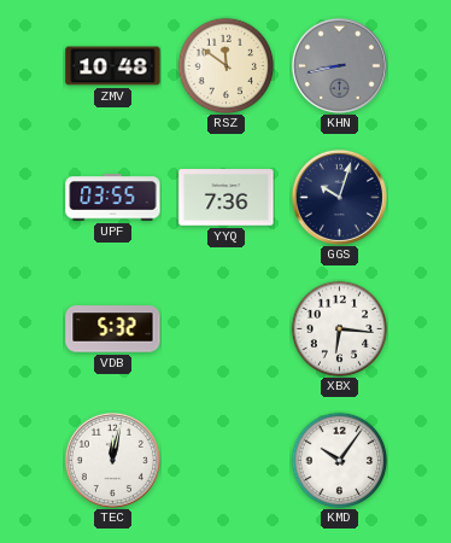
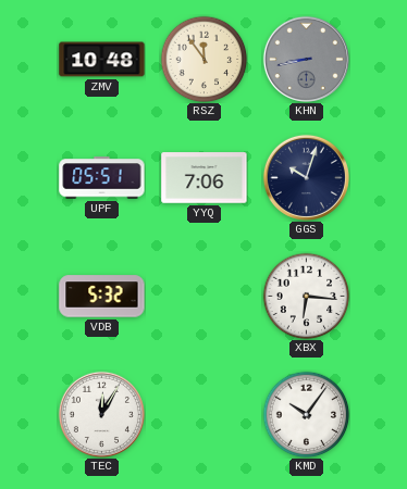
RSZ: 11:51 -> 11:54 (203, 59)
UPF: 03:55 -> 05:51 (102, 178)
YYQ: 7:36 -> 7:06 (205, 178)
TEC: 12:02 -> 12:05 (101, 414)
